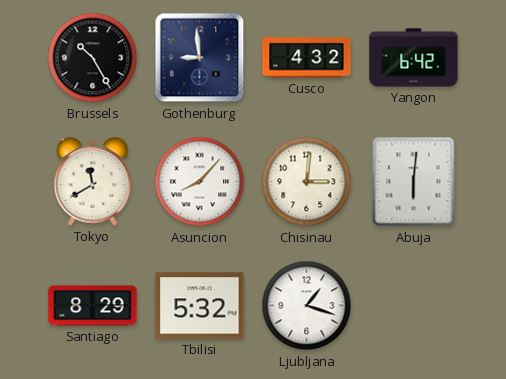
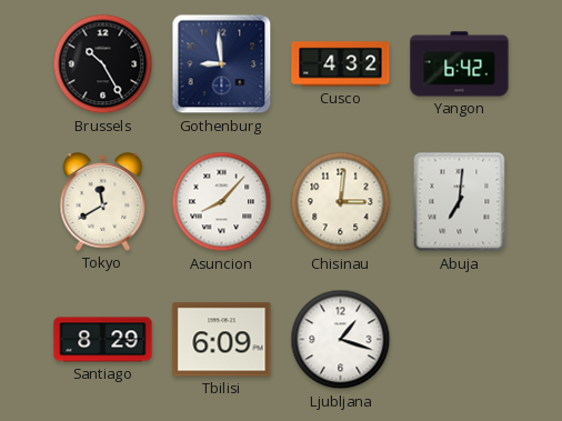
Abuja: 6:01 -> 7:01 (460, 202)
Tbilisi: 5:32 -> 6:09 (222, 340)
